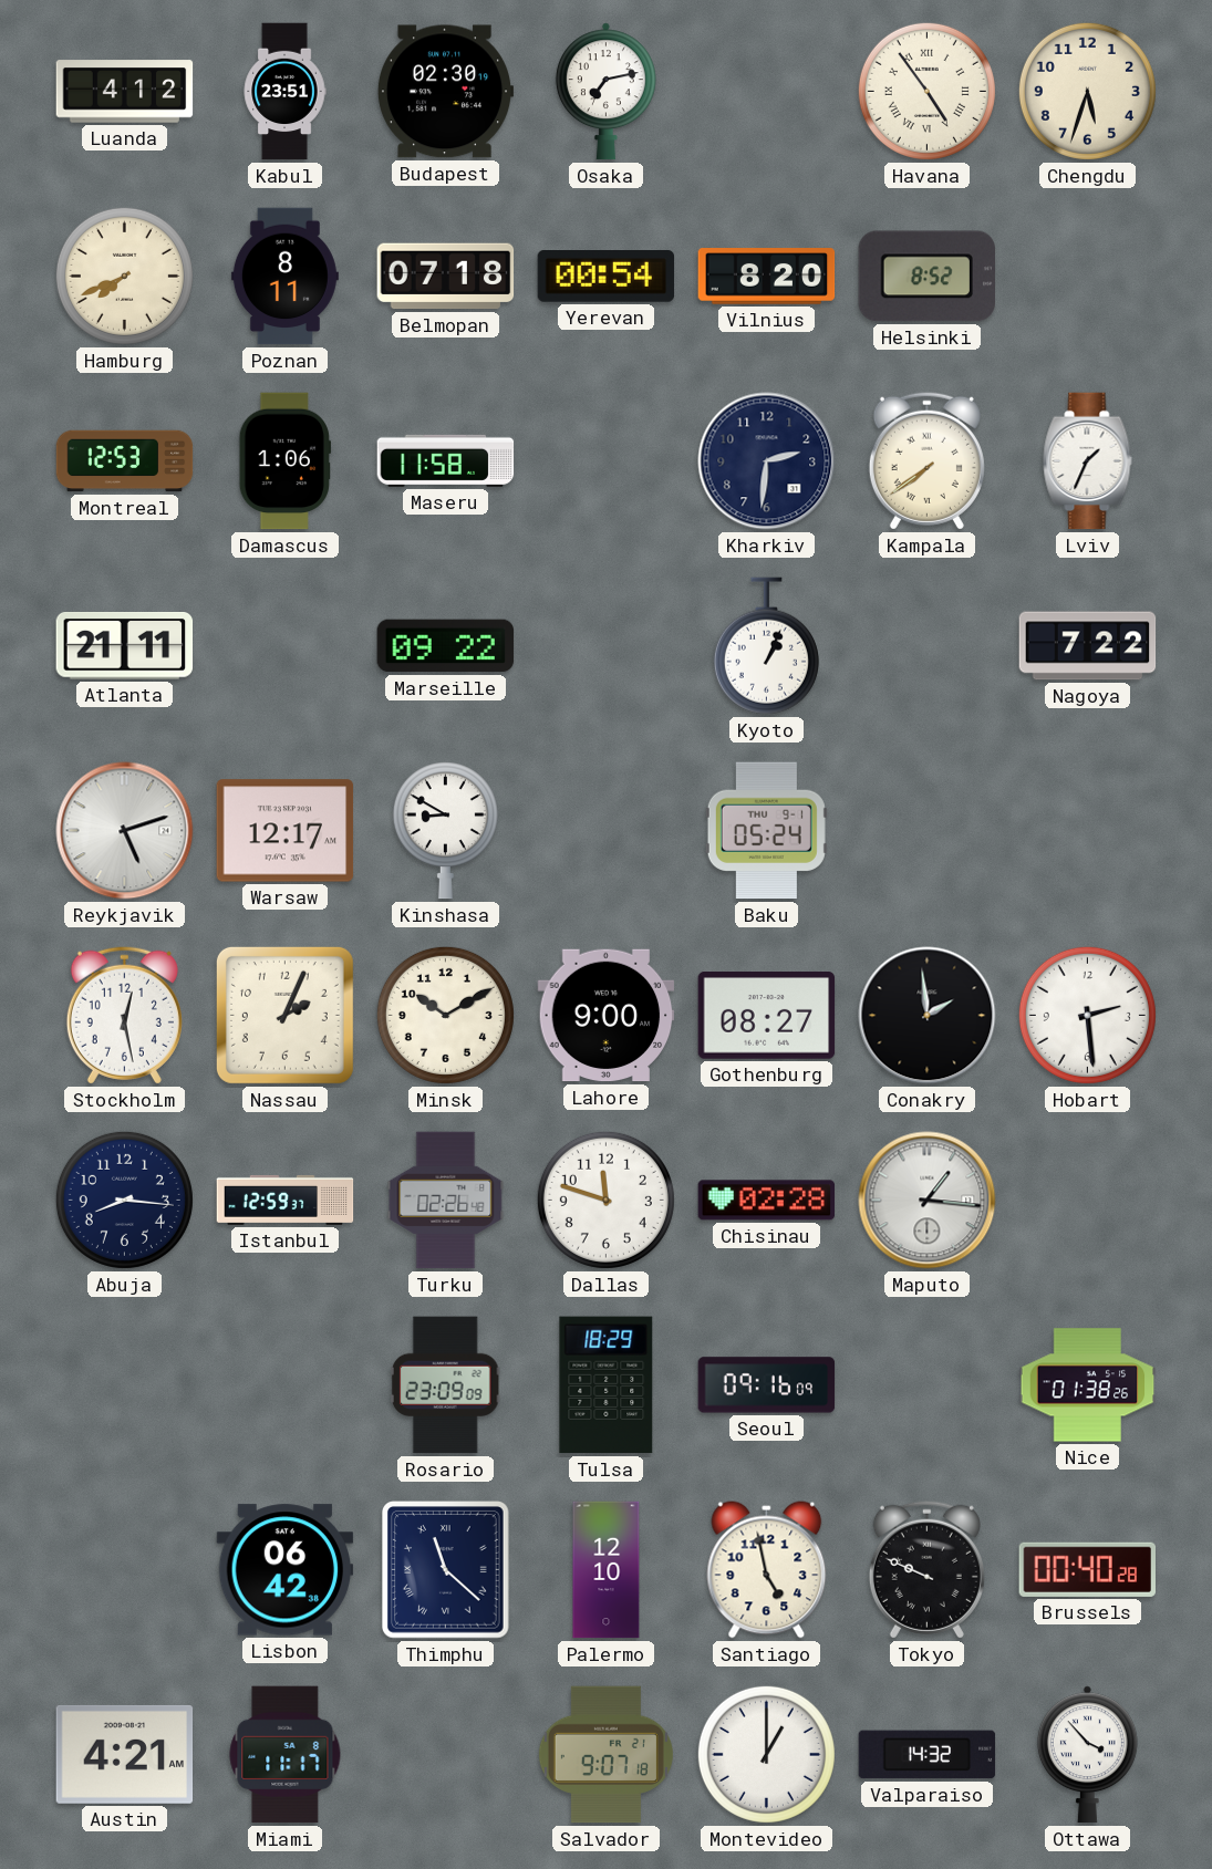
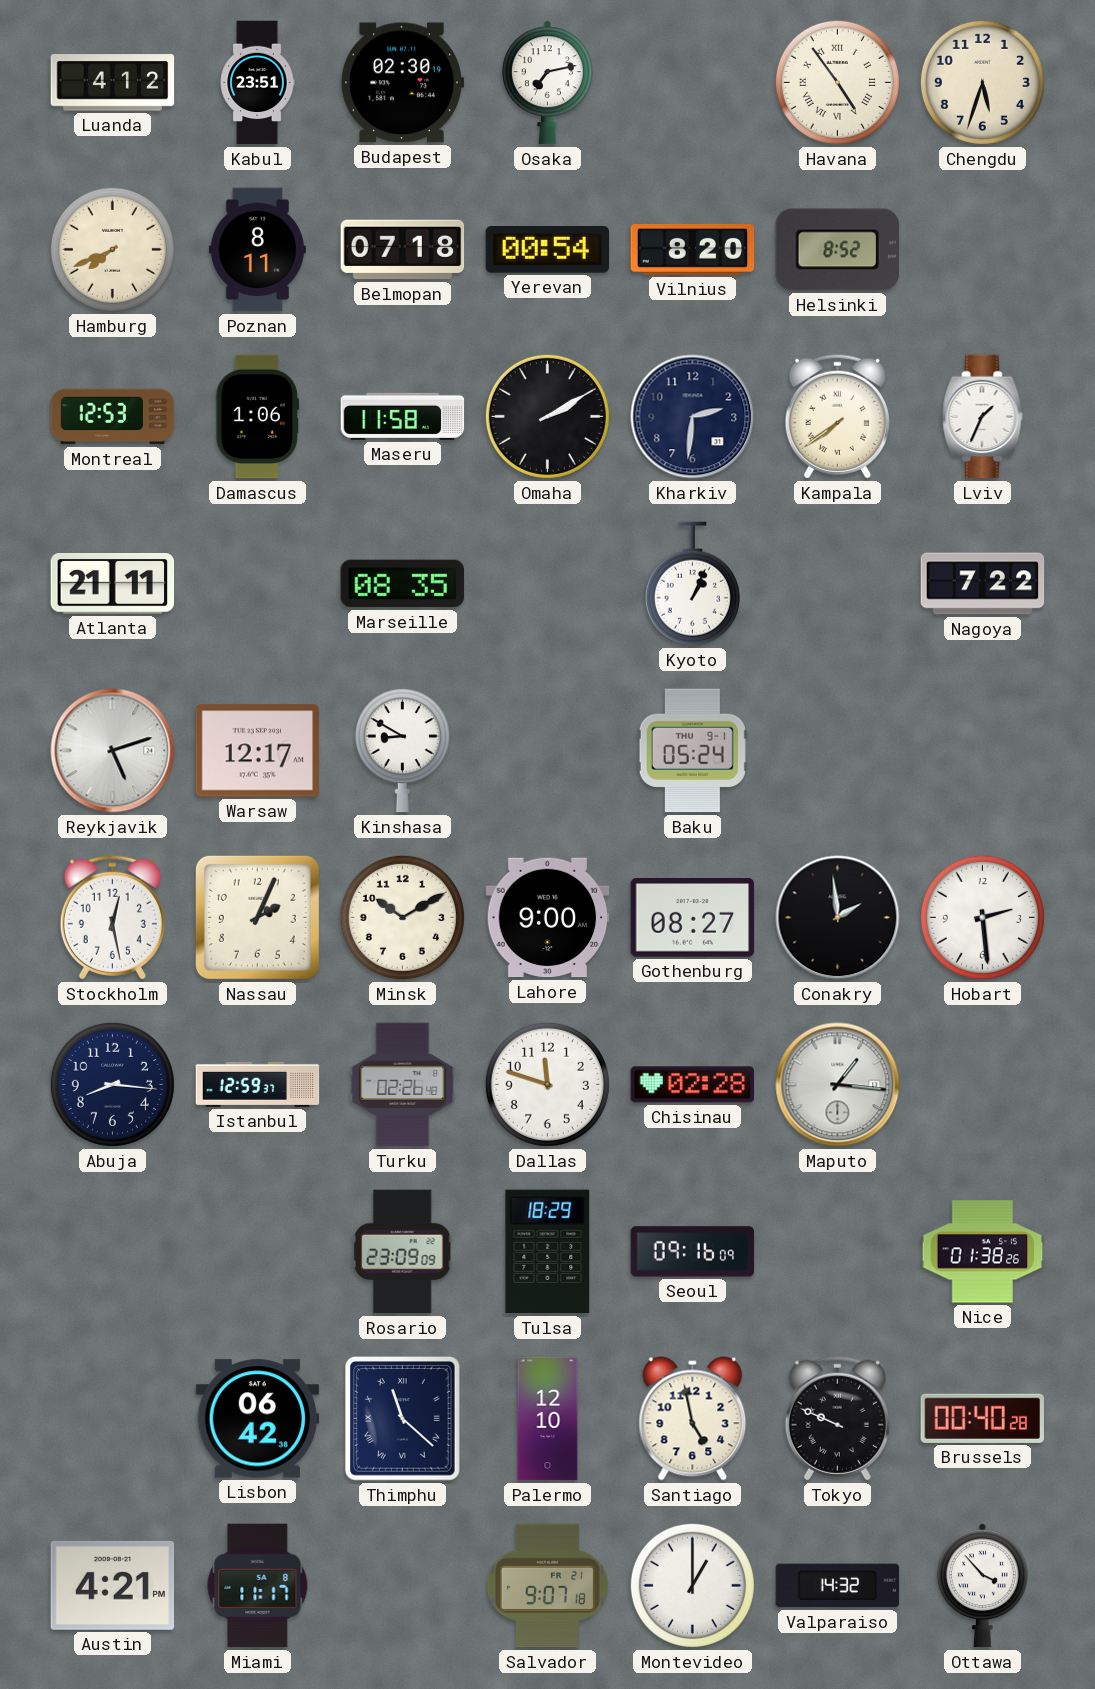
Omaha: none -> 2:10 (547, 416)
Marseille: 09:22 -> 08:35 (403, 584)
Austin: 4:21 AM -> 4:21 PM (113, 1585)
